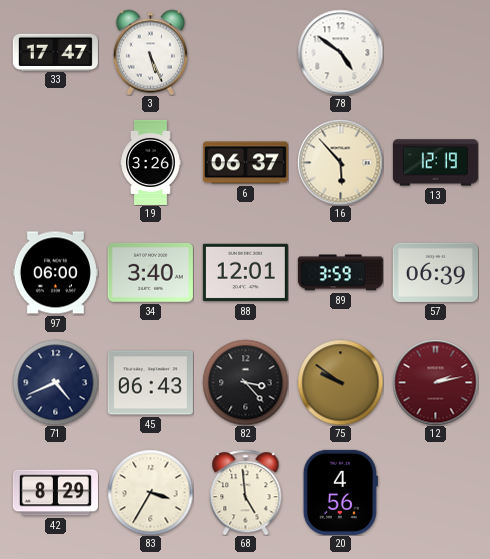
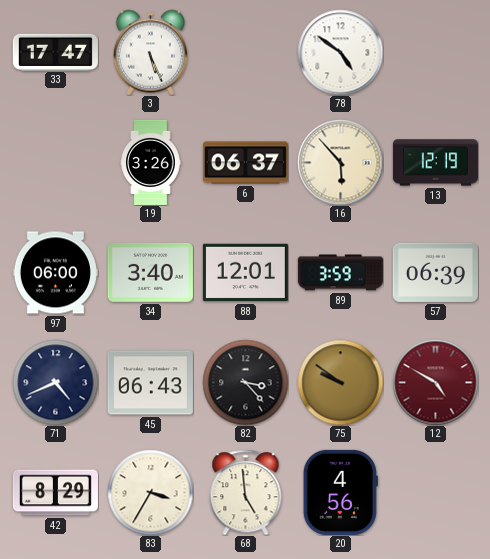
12: 2:13 -> 4:50 (435, 382)
